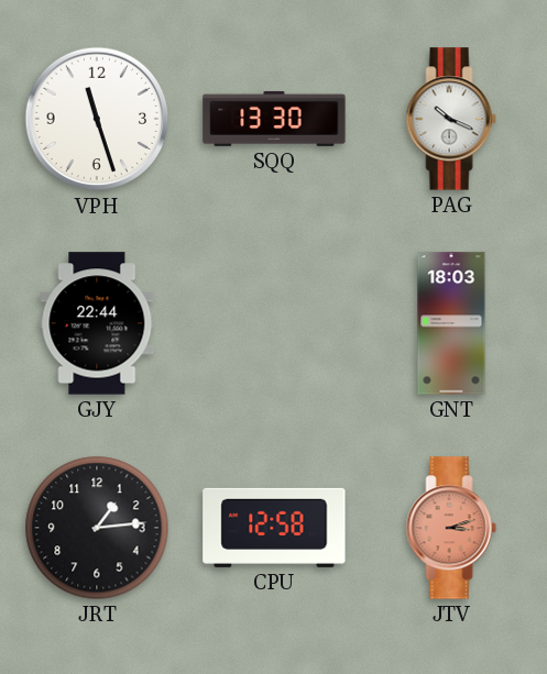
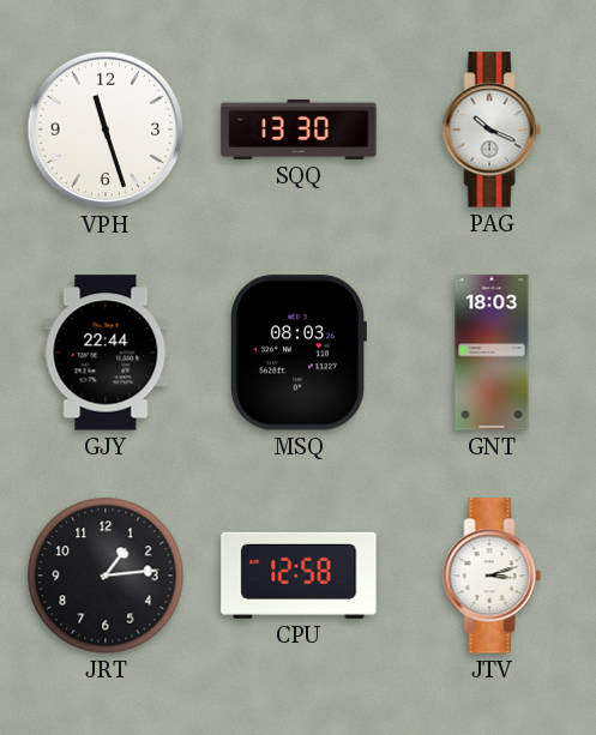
MSQ: none -> 08:03 (299, 353)
JTV dial: salmon -> white (492, 576)
